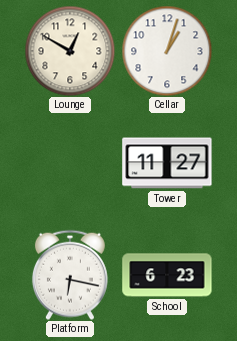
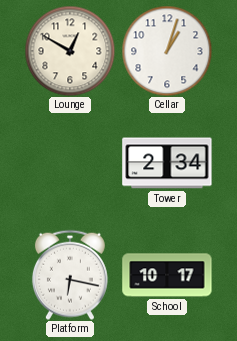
Tower: 11:27 -> 2:34 (167, 163)
School: 6:23 -> 10:17 (167, 275)
